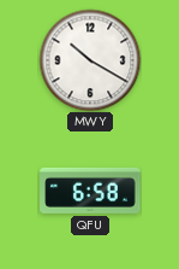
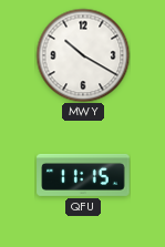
QFU: 6:58 -> 11:15 (83, 175)
